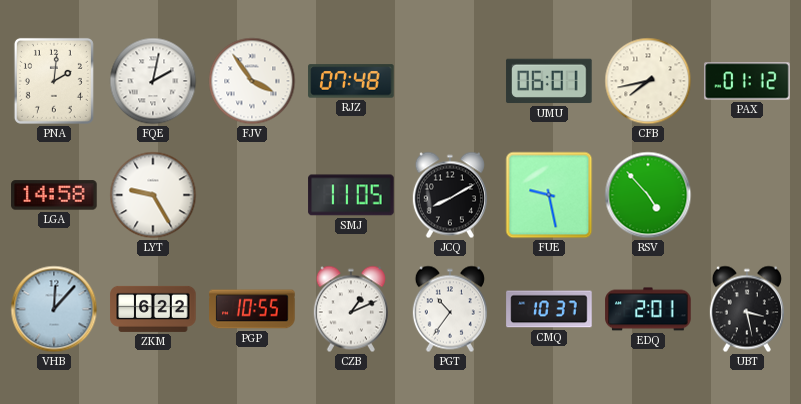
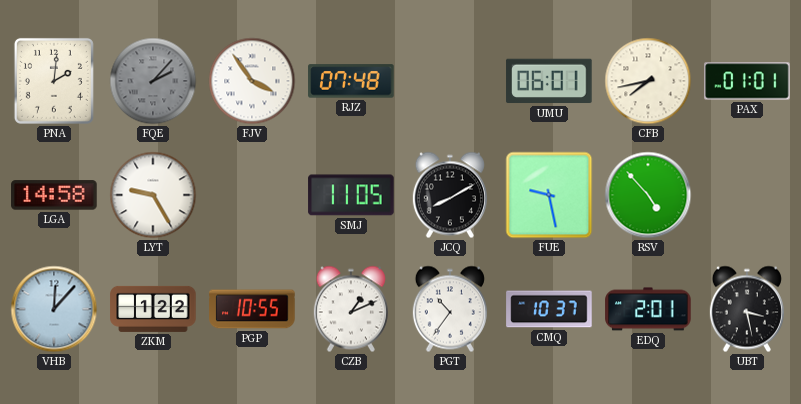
FQE: 2:02 -> 2:07 (153, 81)
FQE dial: white -> grey (153, 81)
PAX: 01:12 -> 01:01 (747, 81)
ZKM: 6:22 -> 1:22 (153, 309)
